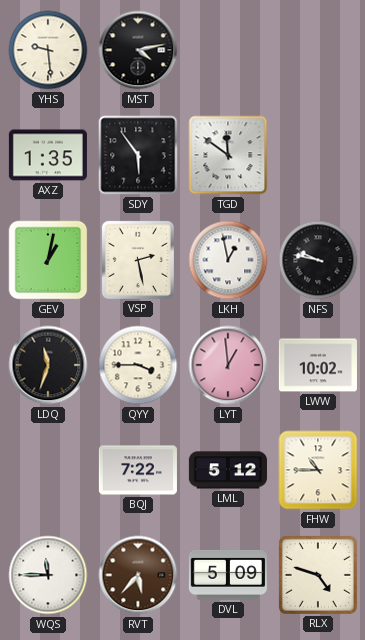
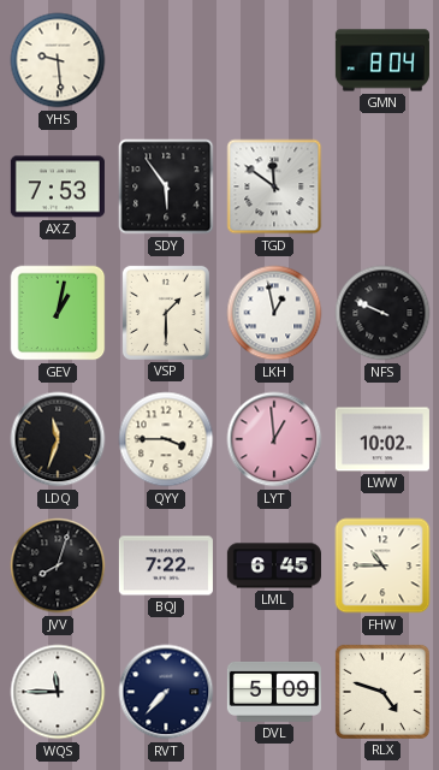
MST: 4:13 -> none (138, 50)
GMN: none -> 8:04 (382, 60)
AXZ: 1:35 -> 7:53 (58, 186)
VSP: 2:28 -> 1:30 (166, 313)
NFS: 9:47 -> 9:49 (382, 313)
JVV: none -> 8:03 (58, 565)
LML: 5:12 -> 6:45 (274, 565)
RVT: 5:37 -> 7:37 (166, 692)
RVT dial: brown -> navy (166, 692)
